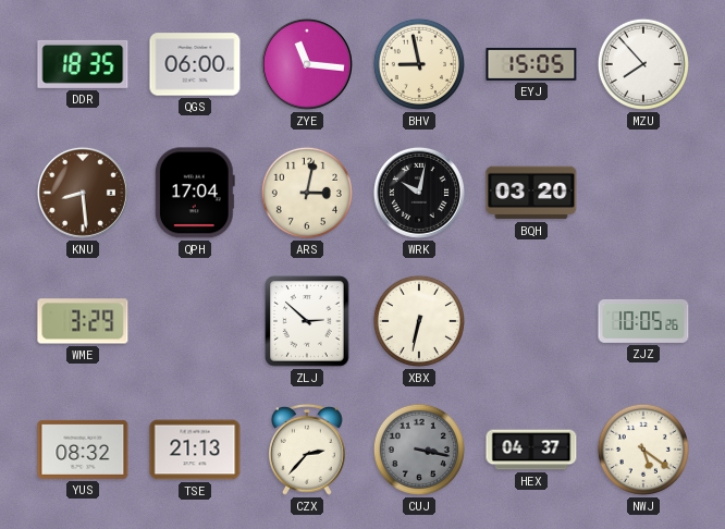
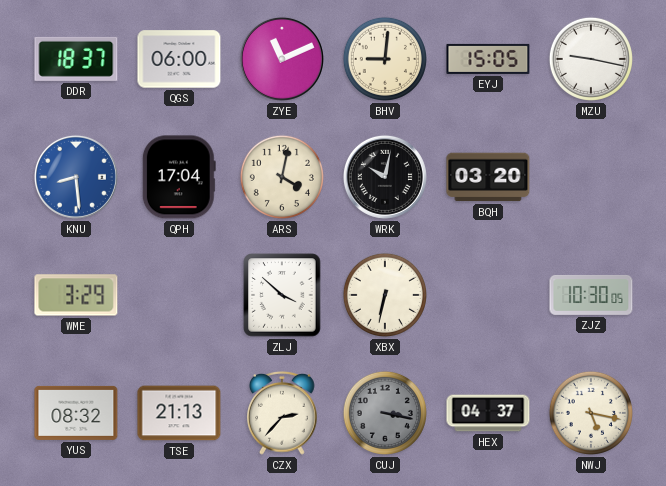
DDR: 18:35 -> 18:37 (76, 59)
ZYE: 11:16 -> 11:11 (282, 59)
BHV: 8:58 -> 9:01 (385, 59)
MZU: 7:53 -> 9:17 (591, 59)
KNU dial: brown -> blue (76, 177)
ARS: 3:02 -> 4:02 (282, 177)
ZLJ: 2:52 -> 3:52 (282, 295)
ZJZ: 10:05 -> 10:30 (591, 295)
NWJ: 5:21 -> 5:17 (591, 413)
